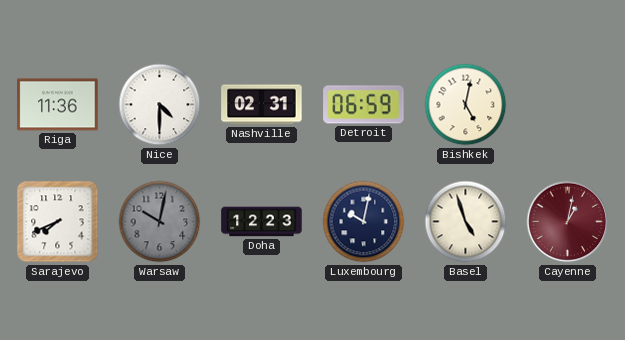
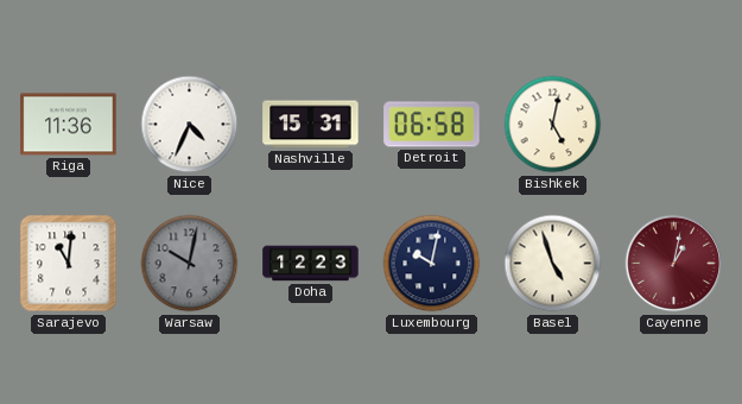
Nice: 4:30 -> 4:34 (190, 125)
Nashville: 02:31 -> 15:31 (311, 125)
Detroit: 06:59 -> 06:58 (432, 125)
Sarajevo: 7:41 -> 11:01 (69, 264)
